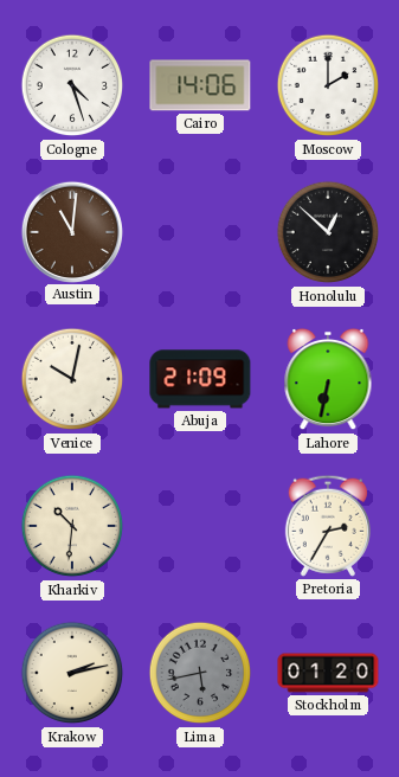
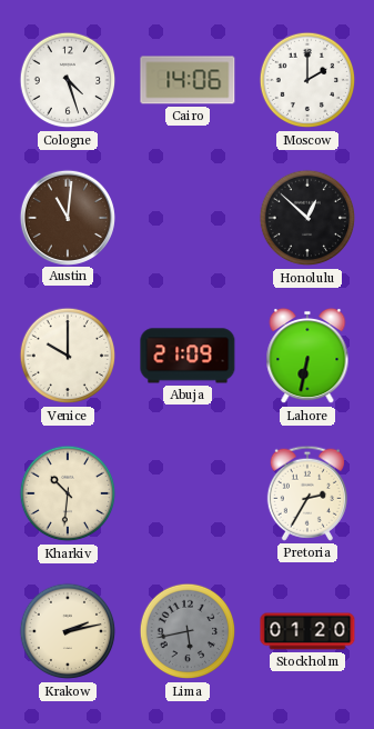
Venice: 10:02 -> 10:00 (68, 356)
